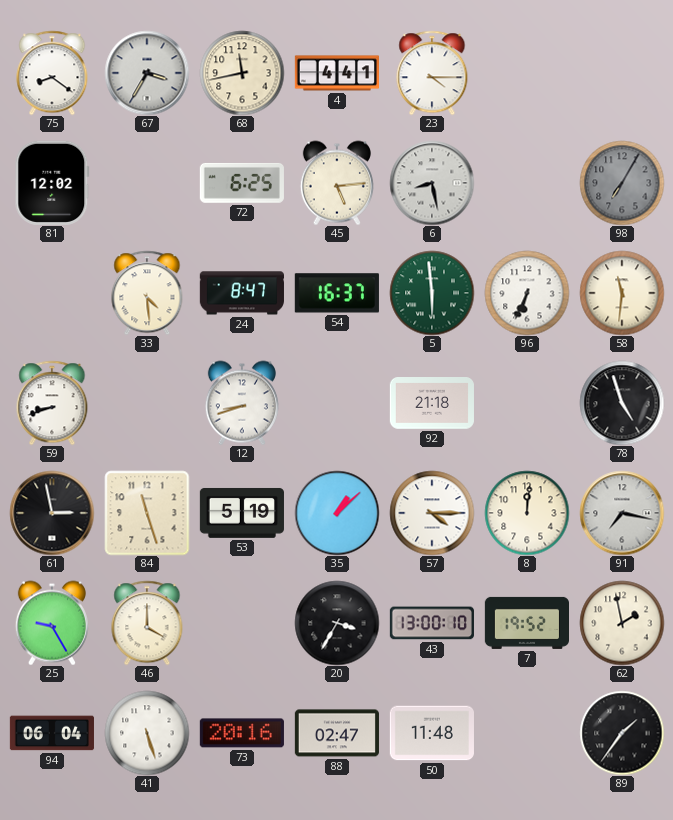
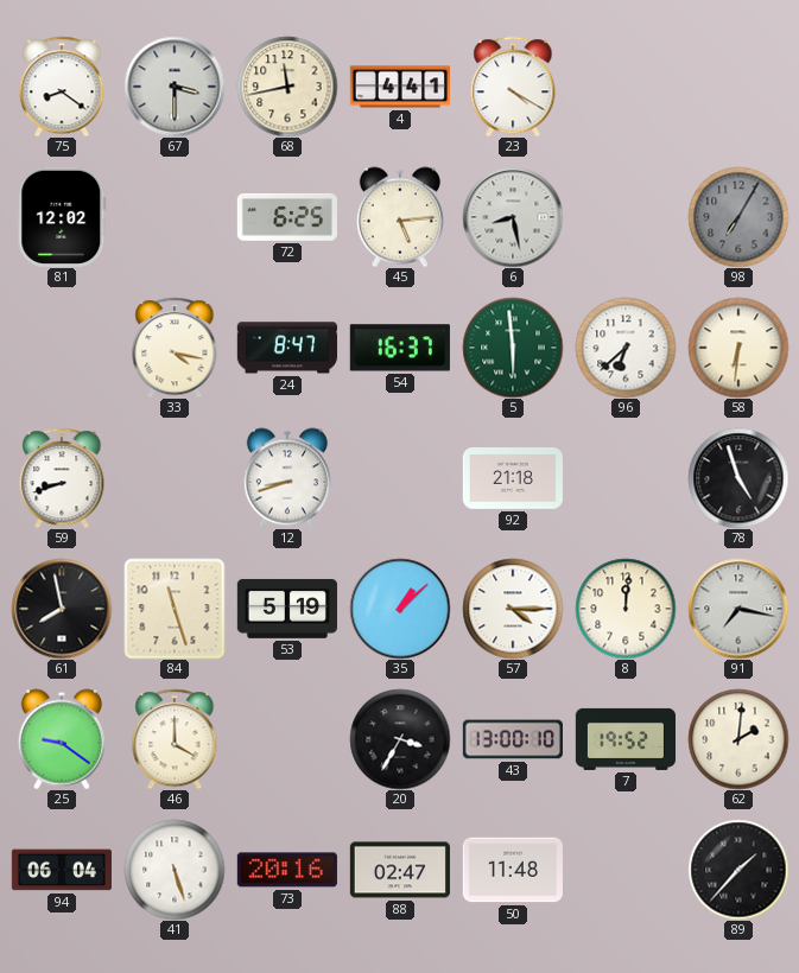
67: 3:35 -> 3:30 (175, 87)
23: 4:15 -> 4:20 (513, 87)
33: 4:29 -> 4:17 (175, 348)
96: 6:34 -> 6:38 (626, 348)
58: 11:31 -> 6:31 (738, 348)
61: 2:58 -> 7:58 (62, 609)
25: 9:25 -> 9:21 (62, 739)
62: 1:58 -> 2:01 (738, 739)
89: 1:36 -> 1:37 (738, 870)
